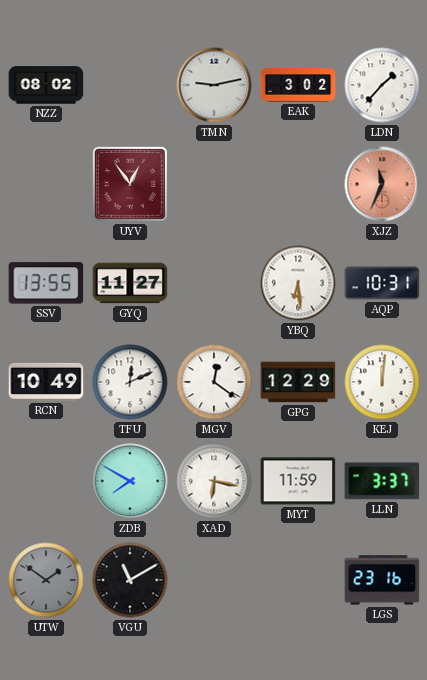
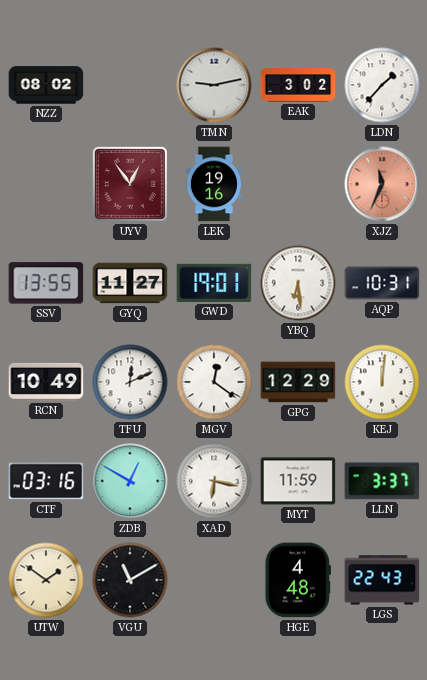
LEK: none -> 19:16 (214, 184)
GWD: none -> 19:01 (214, 283)
CTF: none -> 03:16 (46, 481)
ZDB: 7:50 -> 12:50 (130, 481)
UTW dial: grey -> cream (46, 580)
HGE: none -> 4:48 (298, 580)
LGS: 23:16 -> 22:43 (382, 580)
